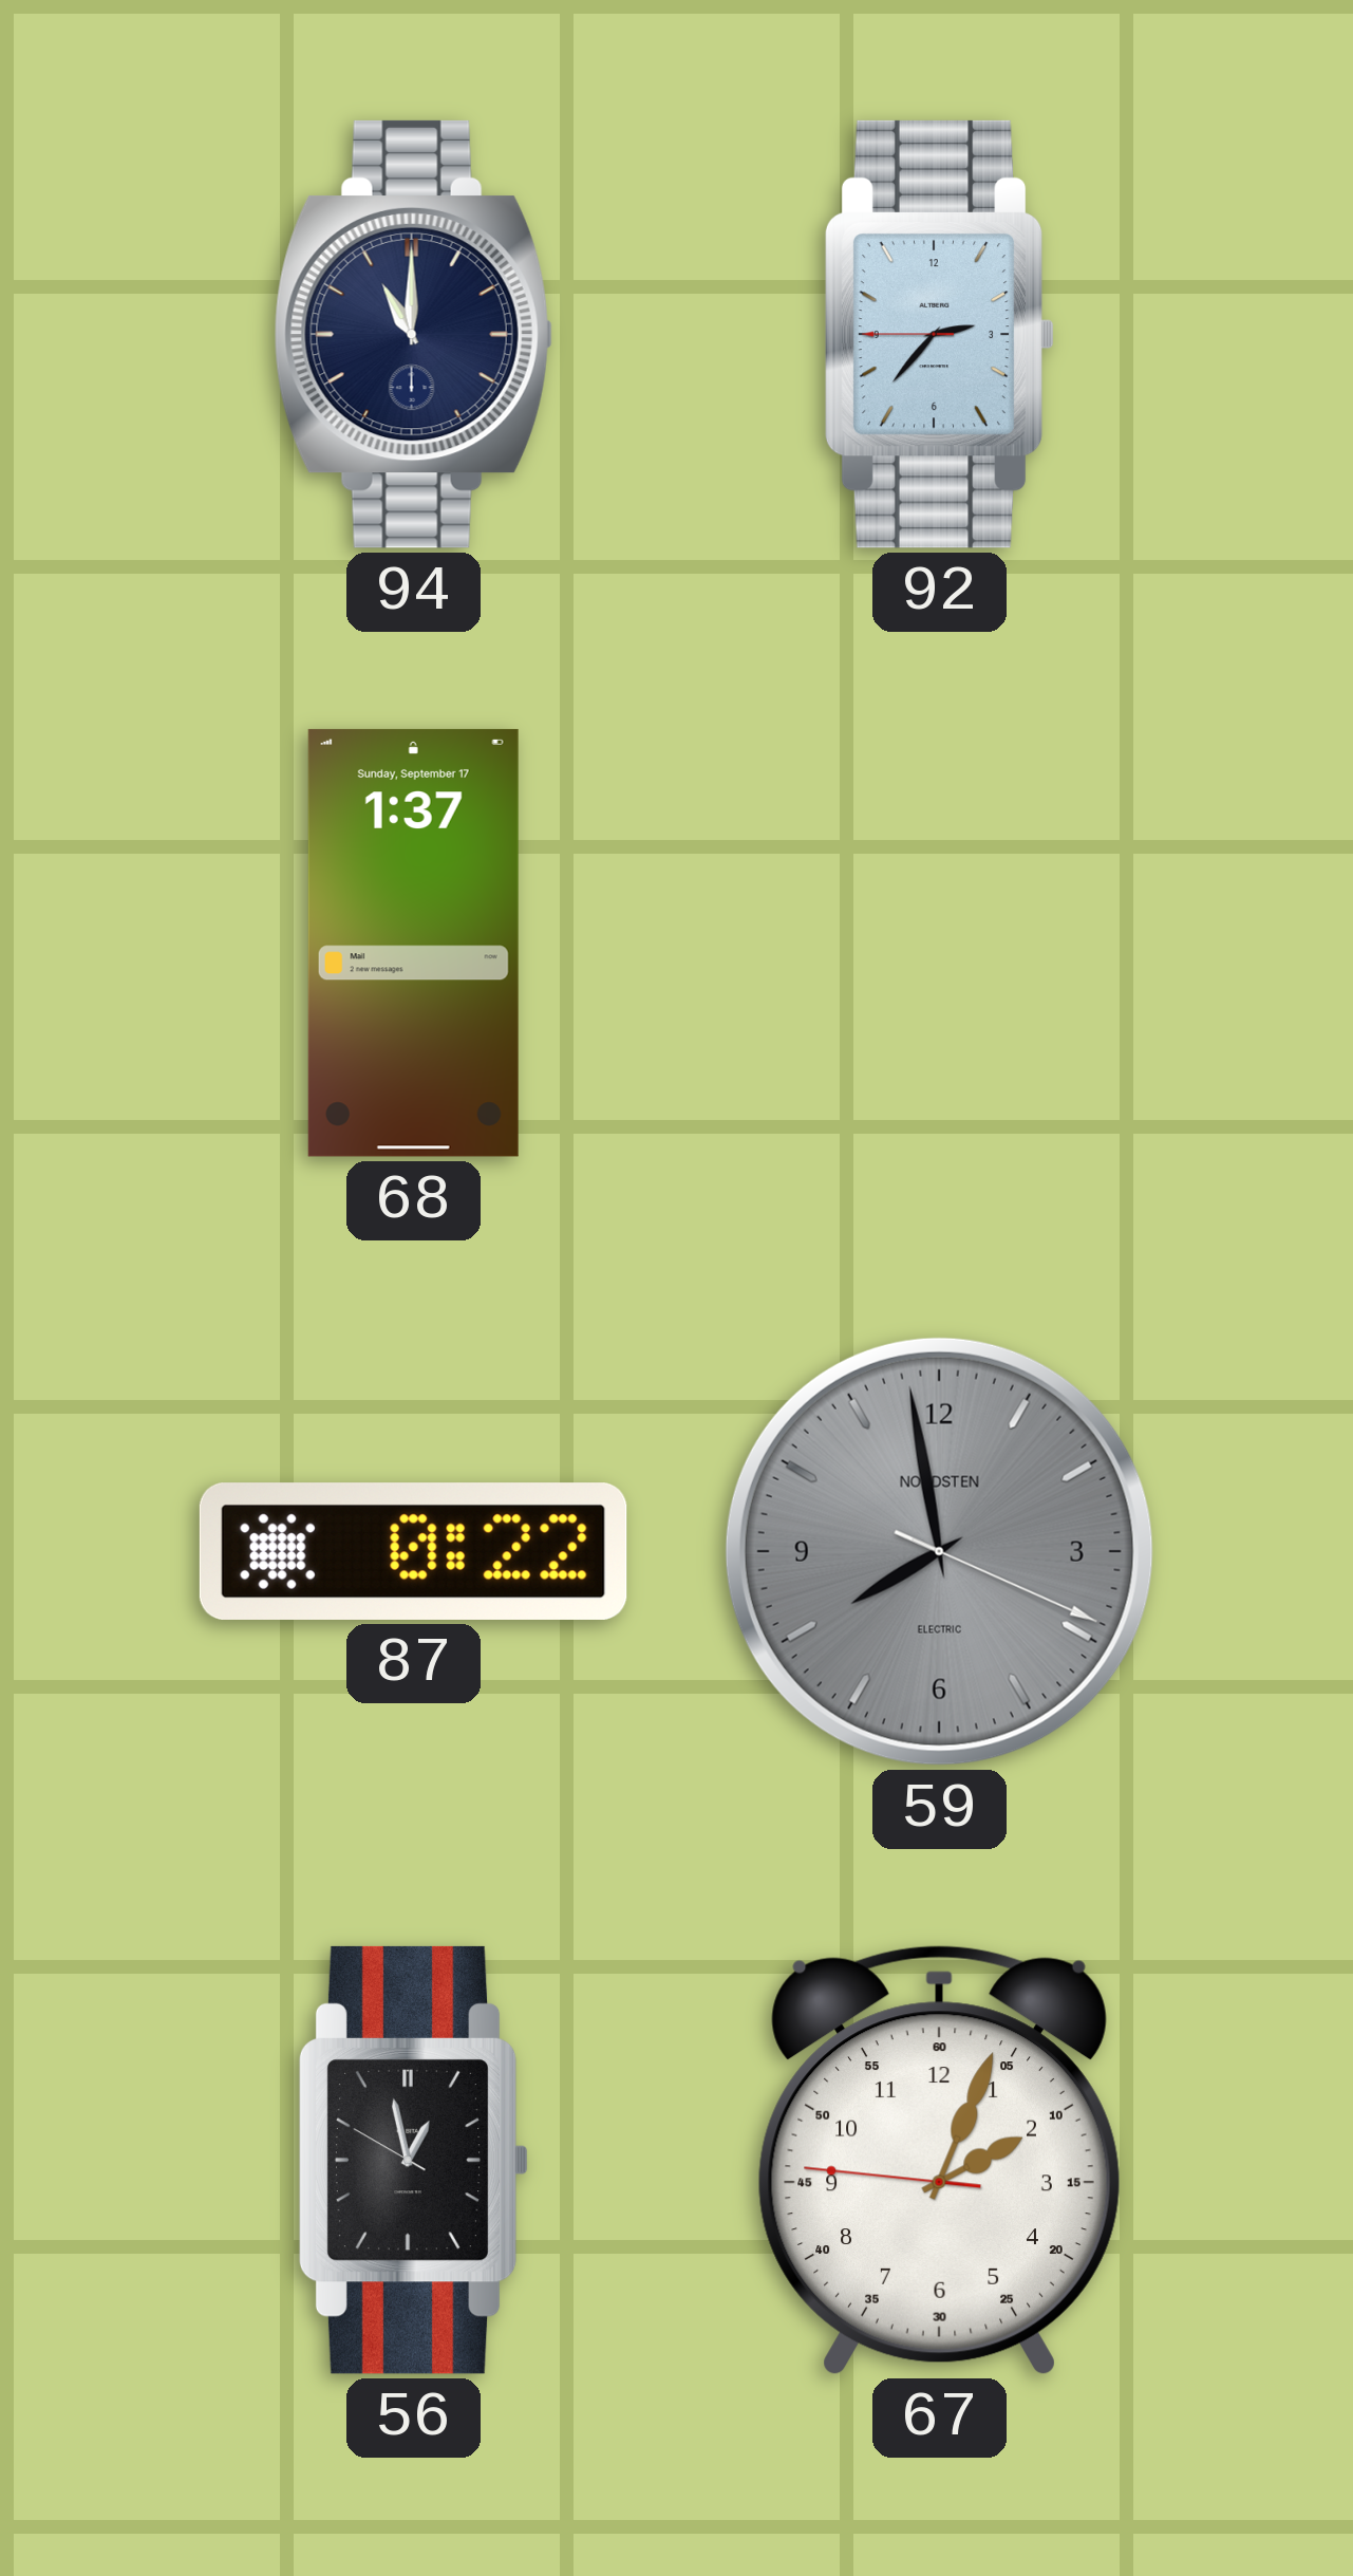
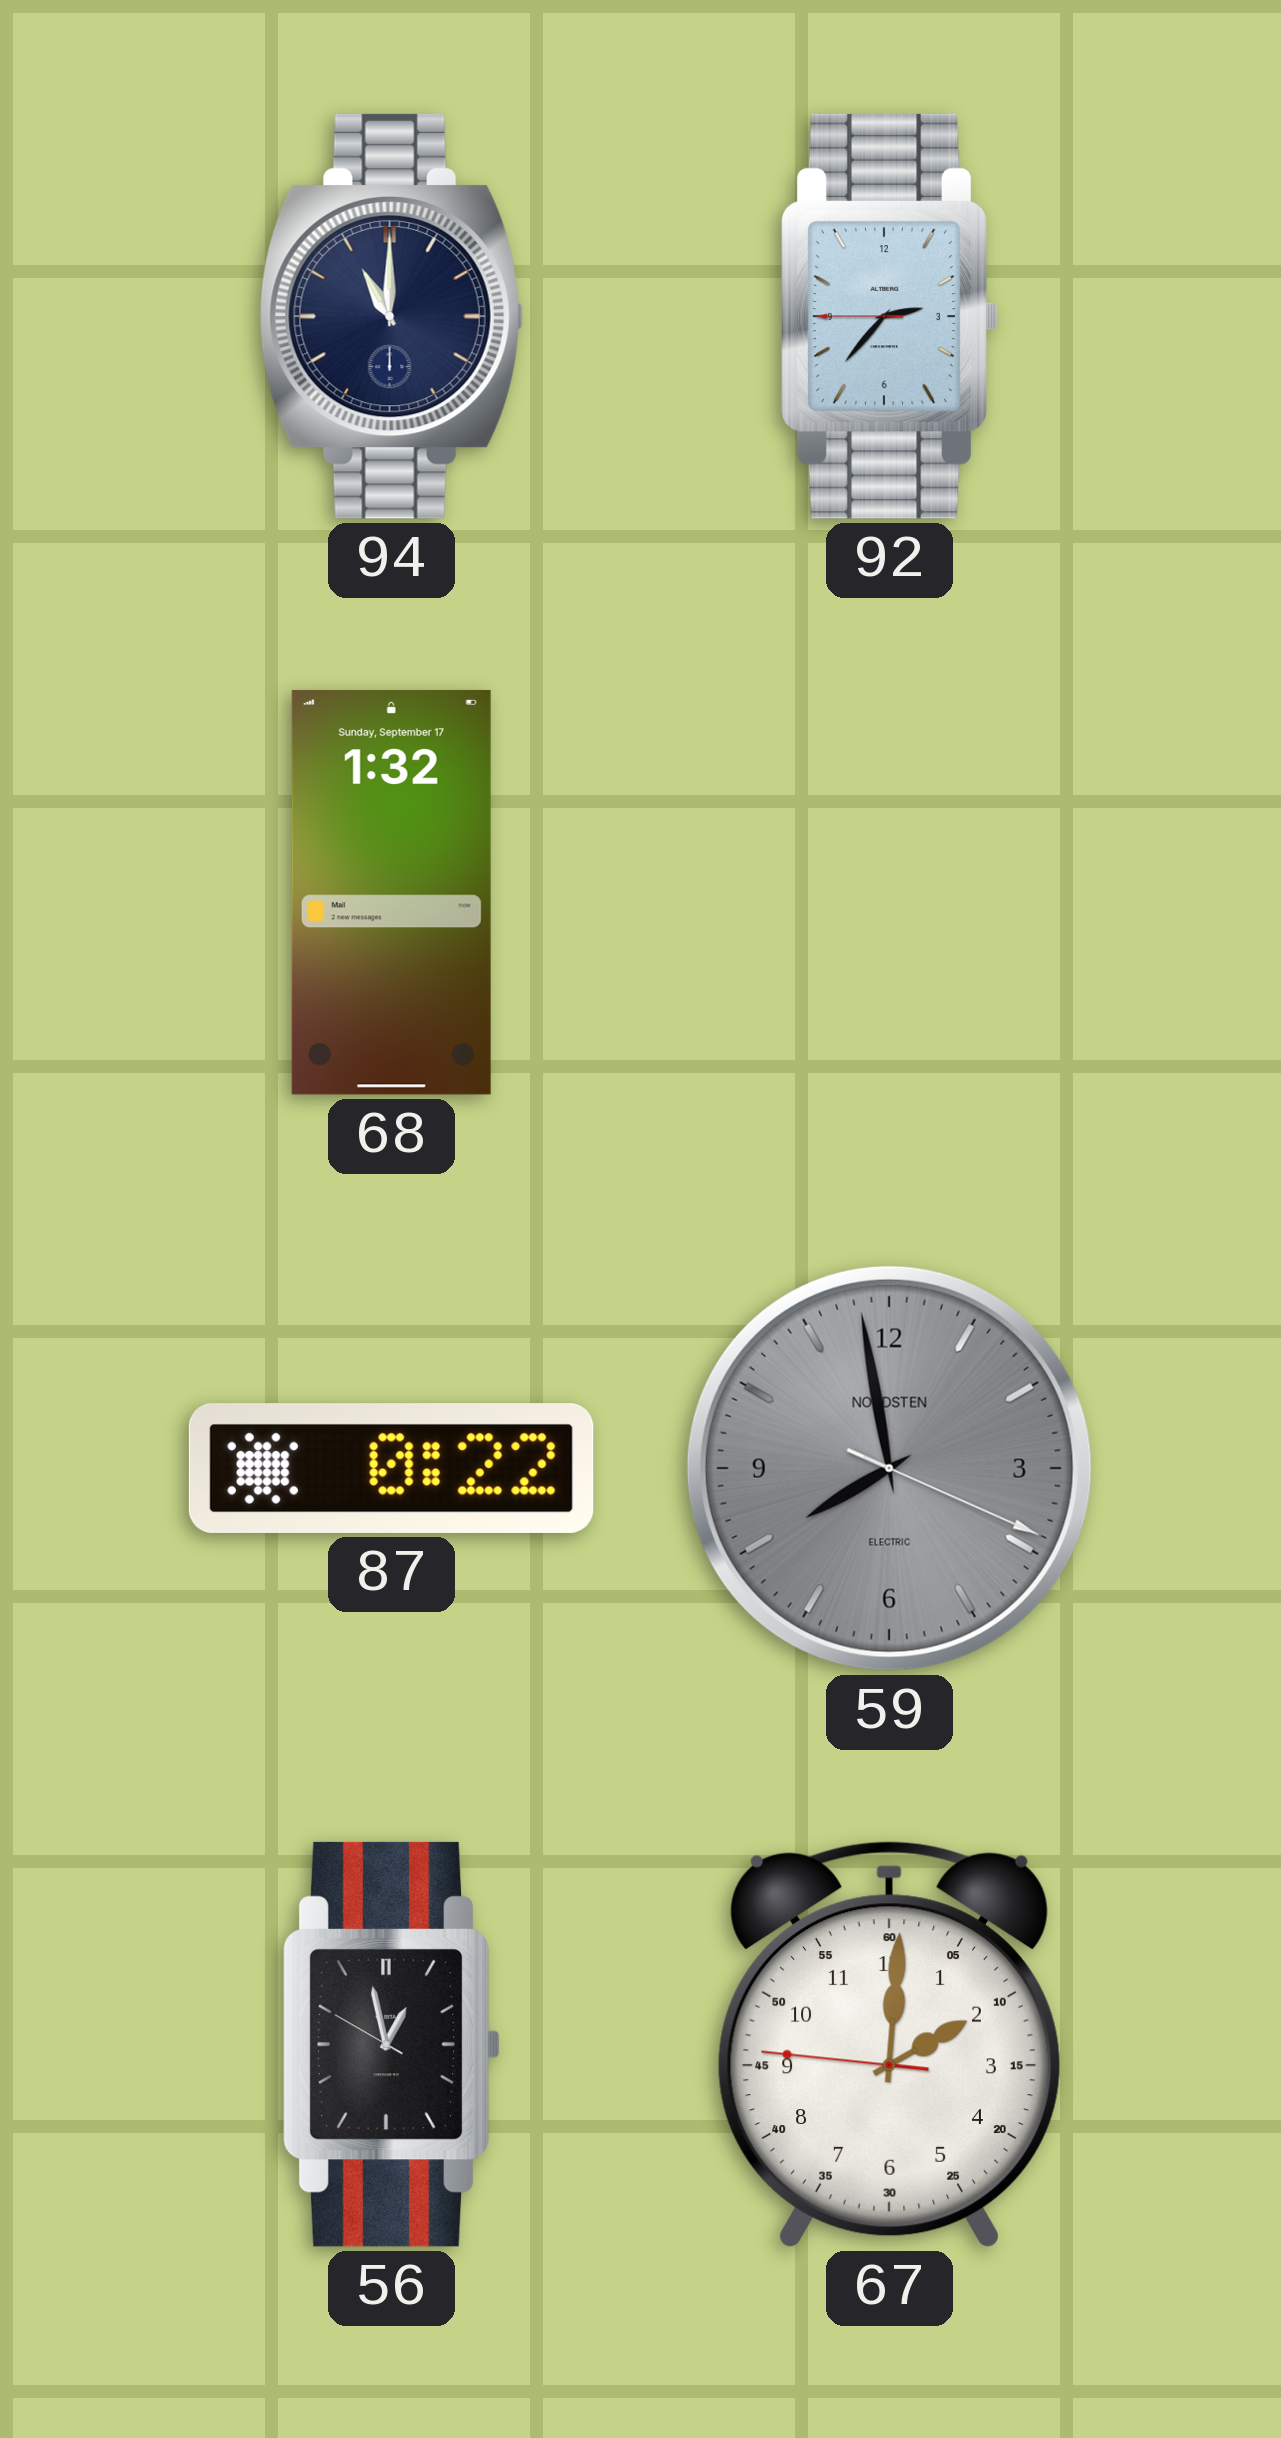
68: 1:37 -> 1:32 (391, 892)
67: 2:03 -> 2:00 (889, 2045)
